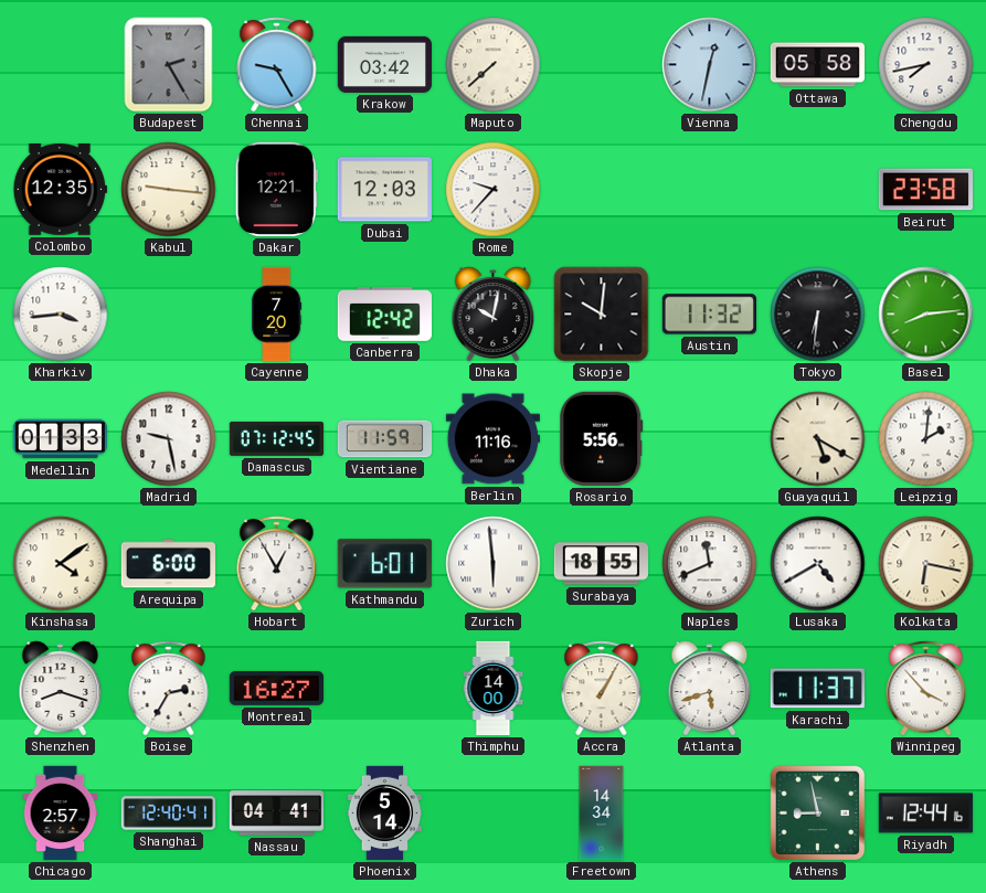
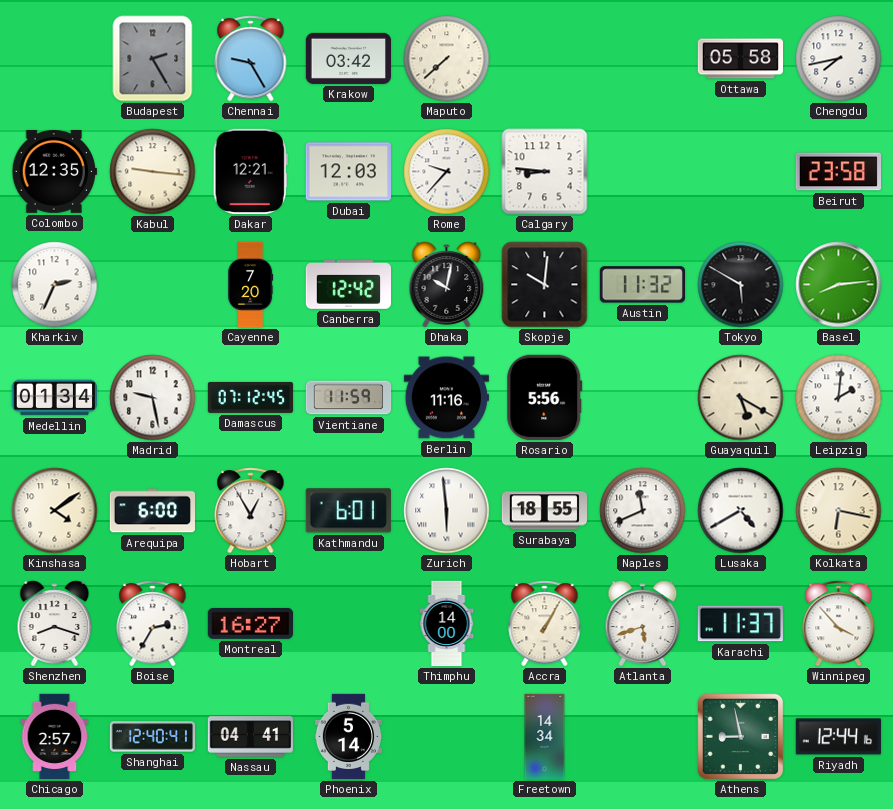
Vienna: 12:32 -> none (710, 65)
Calgary: none -> 8:46 (545, 172)
Kharkiv: 3:44 -> 2:34 (55, 285)
Tokyo: 6:31 -> 5:50 (741, 285)
Medellin: 01:33 -> 01:34 (54, 398)
